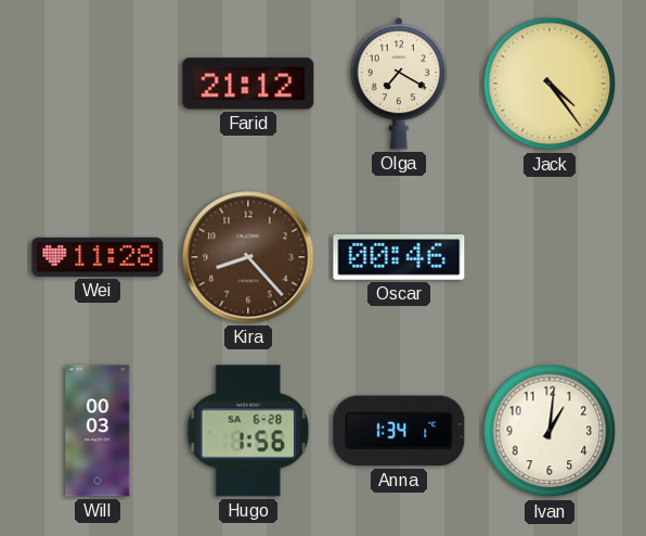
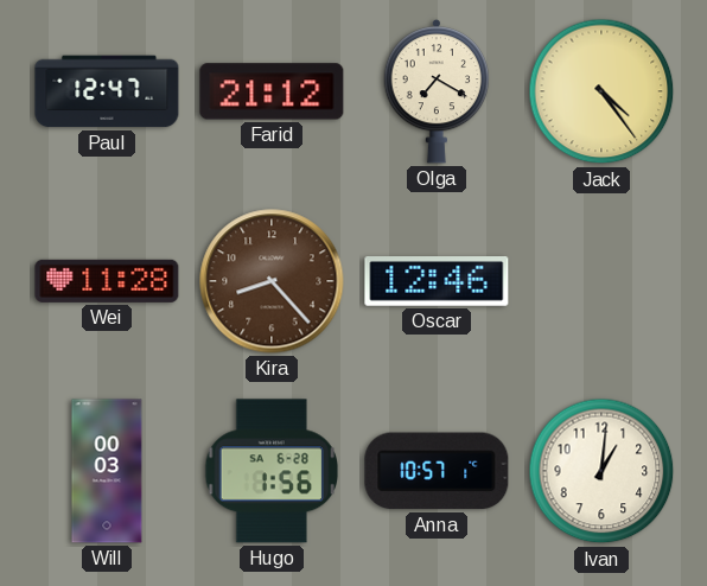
Paul: none -> 12:47 (107, 91)
Oscar: 00:46 -> 12:46 (437, 282)
Anna: 1:34 -> 10:57 (437, 471)
